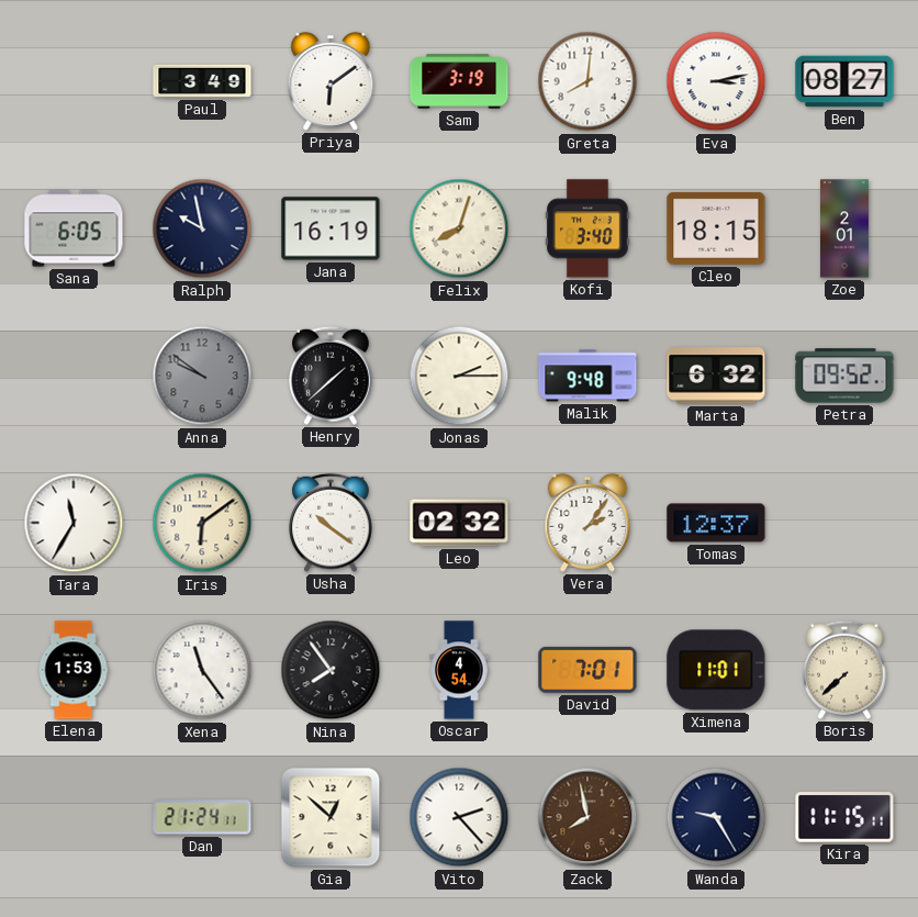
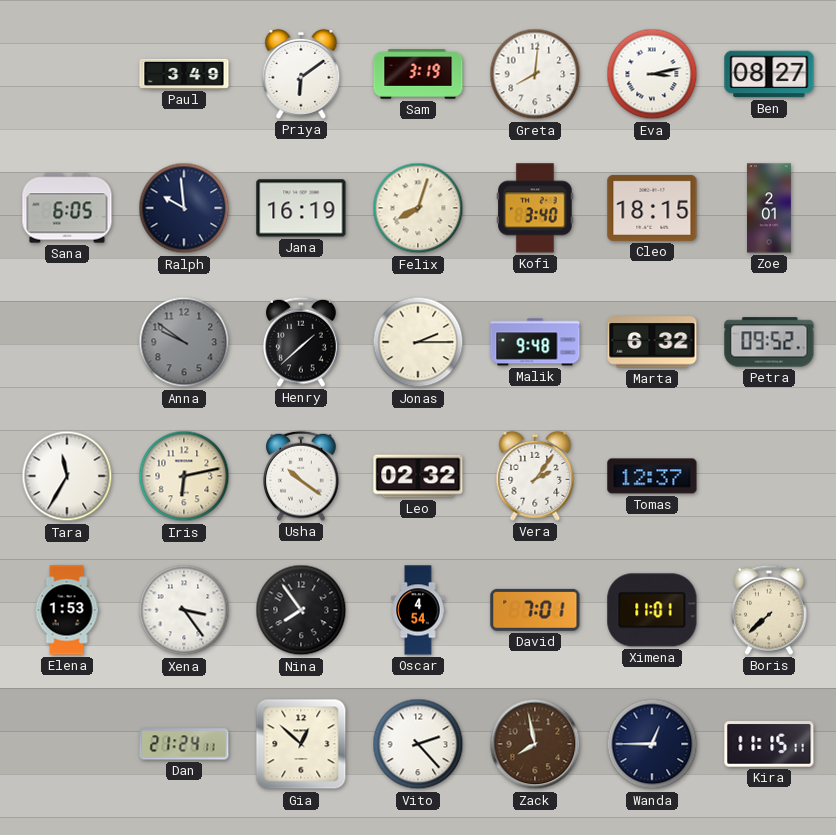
Ralph: 9:58 -> 9:59 (184, 208)
Iris: 6:09 -> 6:13 (184, 476)
Xena: 11:24 -> 3:24 (184, 610)
Wanda: 9:25 -> 12:45 (652, 744)
